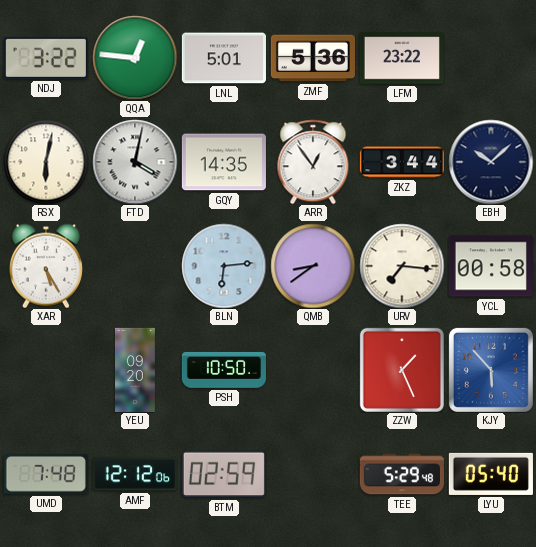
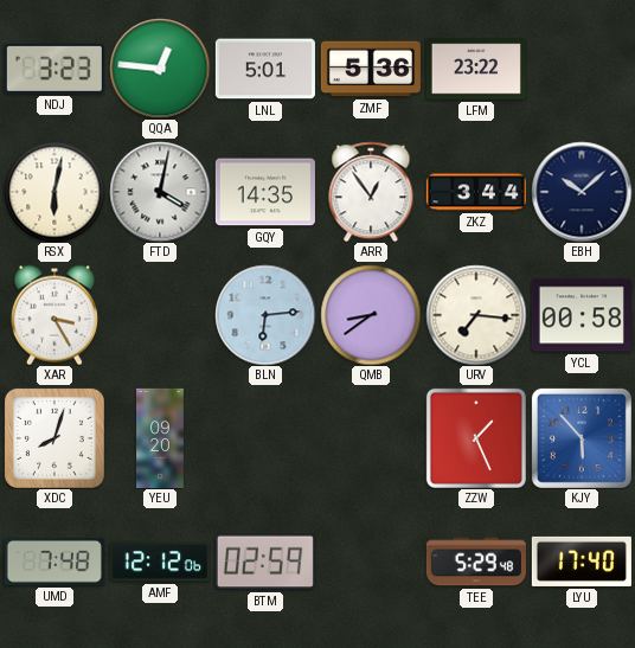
NDJ: 3:22 -> 3:23 (54, 69)
XAR: 5:25 -> 3:25 (54, 315)
XDC: none -> 8:03 (54, 438)
PSH: 10:50 -> none (224, 370)
LYU: 05:40 -> 17:40 (582, 562)
